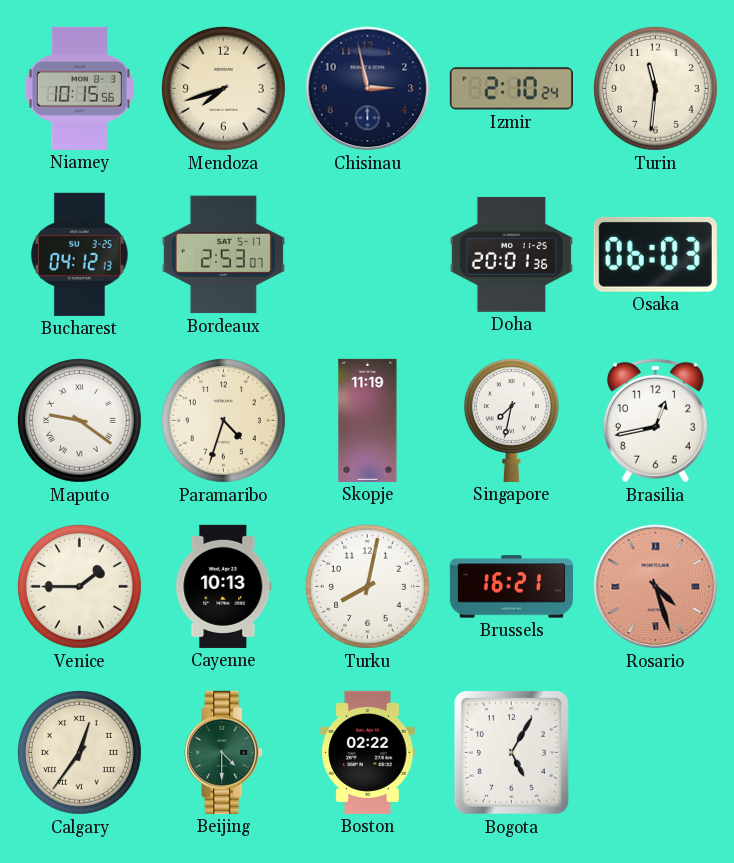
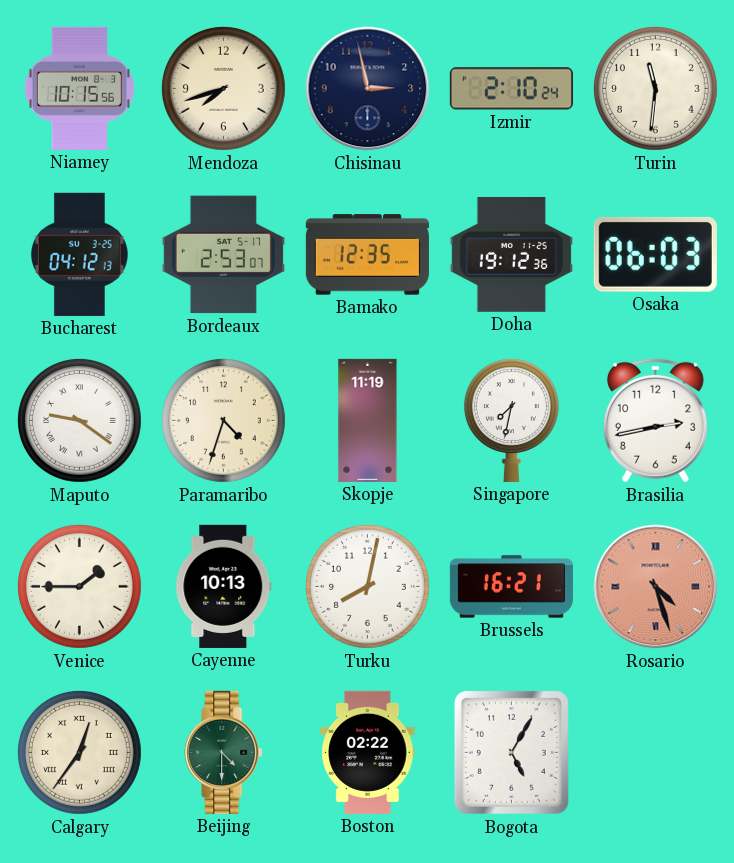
Bamako: none -> 12:35 (367, 255)
Doha: 20:01 -> 19:12 (511, 254)
Brasilia: 12:43 -> 2:43 (655, 420)
